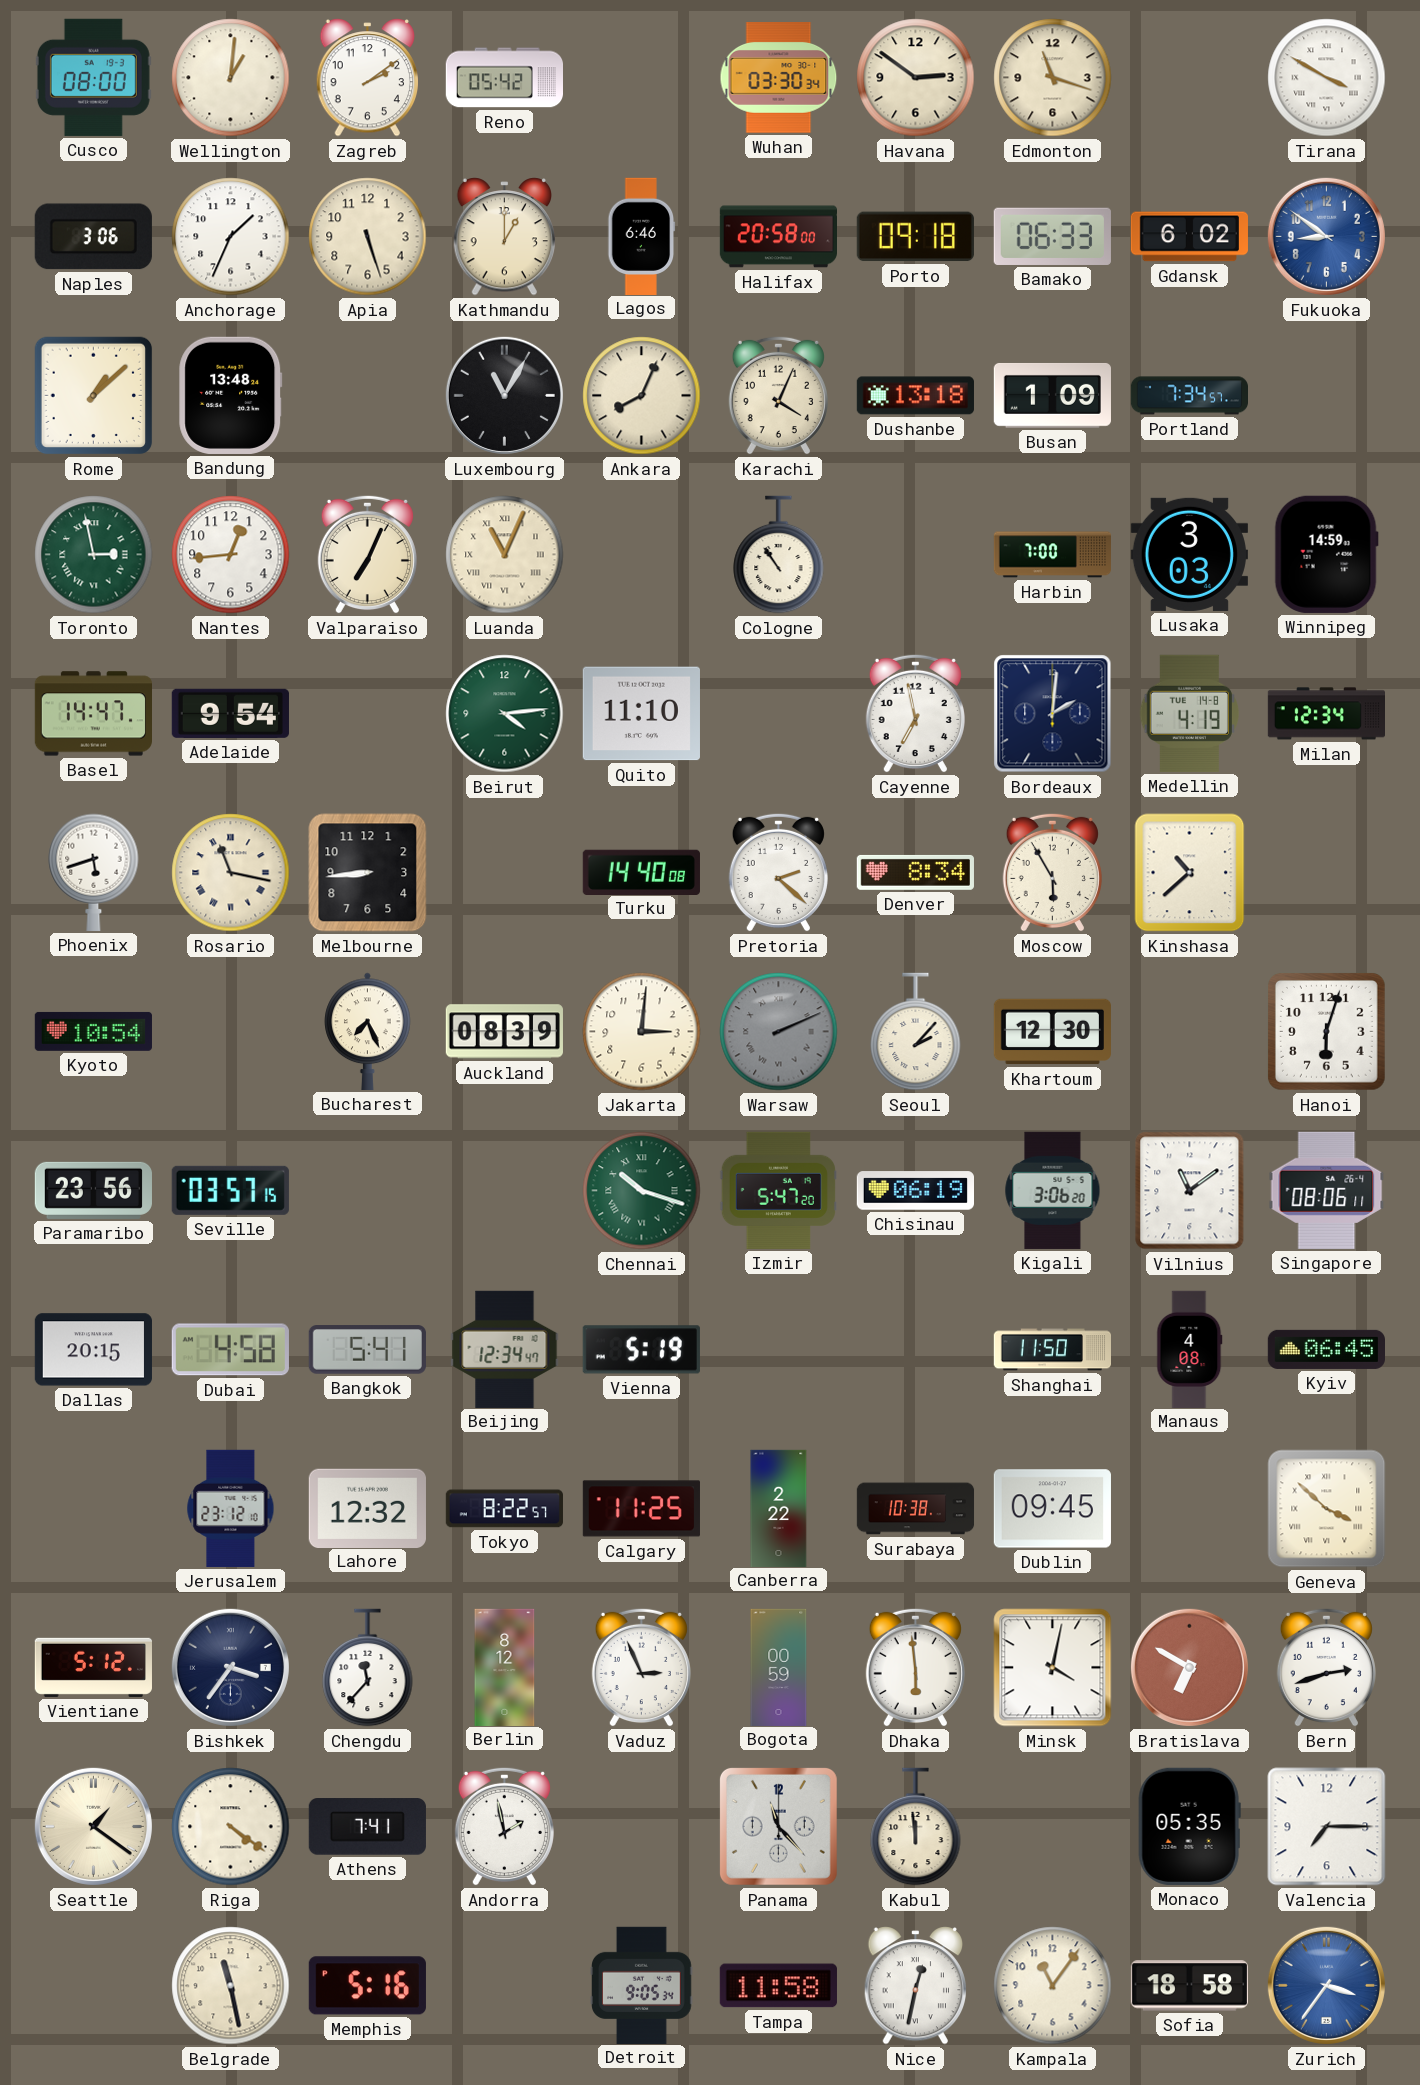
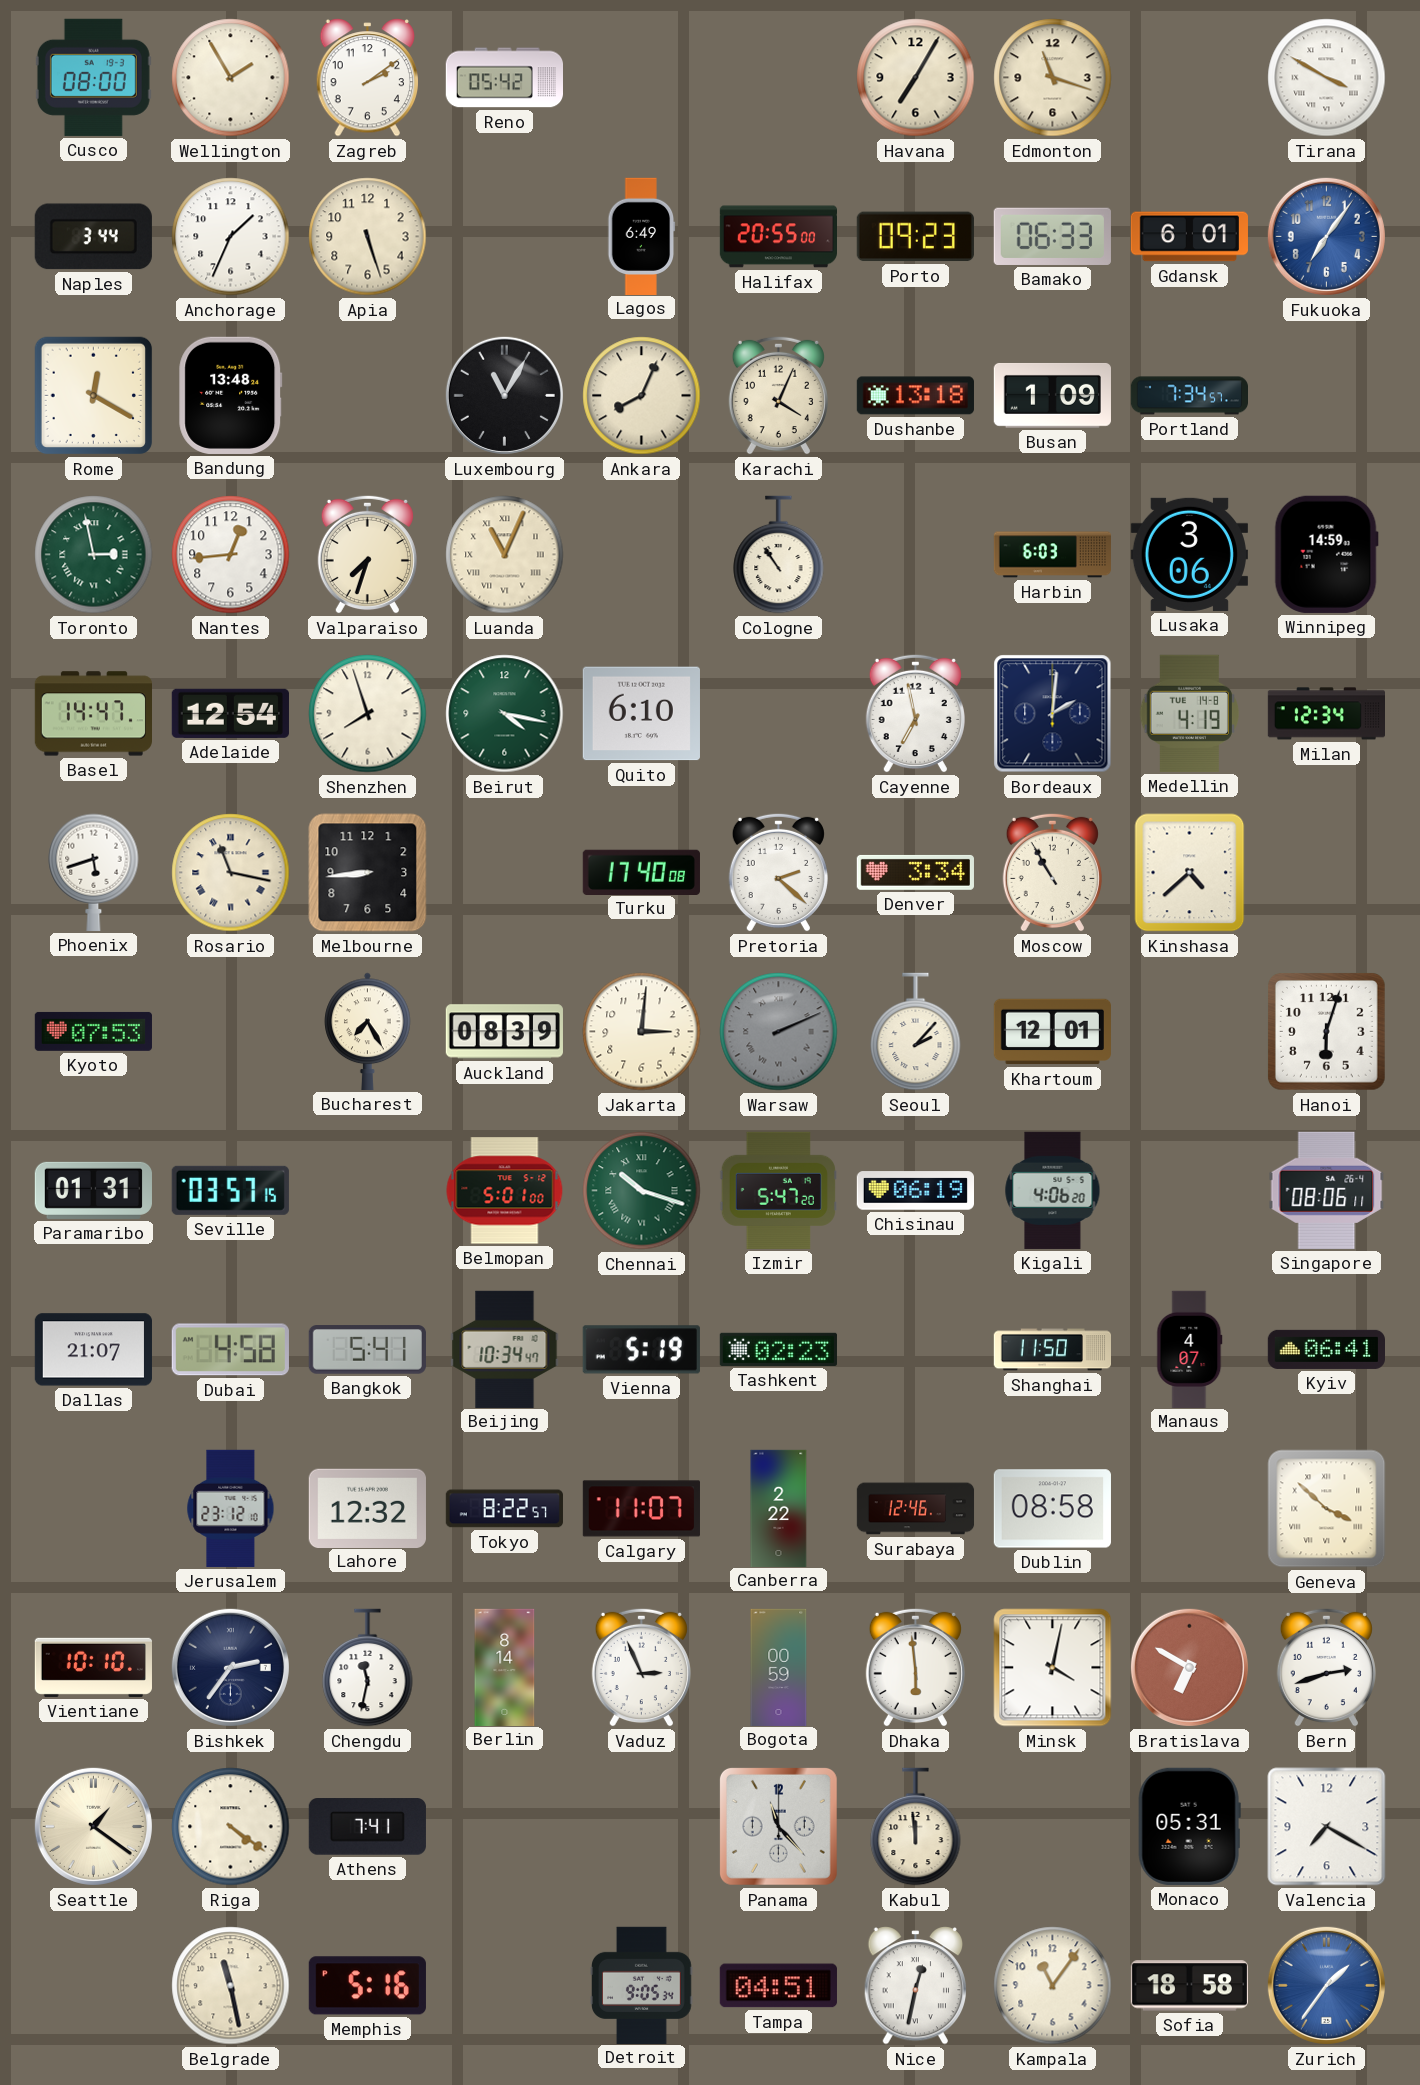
Wellington: 1:01 -> 1:55 (231, 78)
Wuhan: 03:30 -> none (779, 78)
Havana: 2:51 -> 7:05 (916, 78)
Naples: 3:06 -> 3:44 (93, 237)
Kathmandu: 1:00 -> none (504, 237)
Lagos: 6:46 -> 6:49 (642, 236)
Halifax: 20:58 -> 20:55 (778, 237)
Porto: 09:18 -> 09:23 (915, 237)
Gdansk: 6:02 -> 6:01 (1189, 237)
Fukuoka: 8:51 -> 7:06 (1326, 236)
Rome: 1:08 -> 12:20 (94, 396)
Valparaiso: 7:04 -> 7:33 (367, 554)
Harbin: 7:00 -> 6:03 (1052, 555)
Lusaka: 3:03 -> 3:06 (1189, 554)
Adelaide: 9:54 -> 12:54 (230, 713)
Shenzhen: none -> 7:57 (368, 714)
Beirut: 4:14 -> 4:17 (505, 714)
Quito: 11:10 -> 6:10 (641, 714)
Turku: 14:40 -> 17:40 (641, 872)
Denver: 8:34 -> 3:34 (915, 872)
Moscow: 5:55 -> 10:55 (1052, 872)
Kinshasa: 10:38 -> 4:38 (1190, 873)
Kyoto: 10:54 -> 07:53 (93, 1031)
Bucharest: 7:26 -> 7:25 (368, 1031)
Khartoum: 12:30 -> 12:01 (1052, 1032)
Paramaribo: 23:56 -> 01:31 (93, 1190)
Belmopan: none -> 5:01 (505, 1191)
Kigali: 3:06 -> 4:06 (1053, 1190)
Vilnius: 11:09 -> none (1190, 1191)
Dallas: 20:15 -> 21:07 (93, 1350)
Beijing: 12:34 -> 10:34 (505, 1349)
Tashkent: none -> 02:23 (778, 1349)
Manaus: 4:08 -> 4:07 (1190, 1349)
Kyiv: 06:45 -> 06:41 (1326, 1349)
Calgary: 11:25 -> 11:07 (641, 1509)
Surabaya: 10:38 -> 12:46 (916, 1509)
Dublin: 09:45 -> 08:58 (1052, 1509)
Vientiane: 5:12 -> 10:10 (93, 1667)
Bishkek: 3:36 -> 2:36 (230, 1667)
Chengdu: 11:37 -> 11:32 (368, 1668)
Berlin: 8:12 -> 8:14 (505, 1667)
Andorra: 1:58 -> none (504, 1826)
Monaco: 05:35 -> 05:31 (1189, 1826)
Valencia: 7:15 -> 7:20 (1327, 1827)
Tampa: 11:58 -> 04:51 (778, 1986)
Zurich: 3:36 -> 1:36 (1326, 1985)
